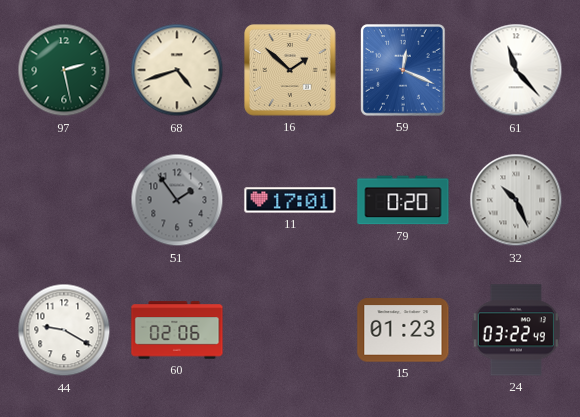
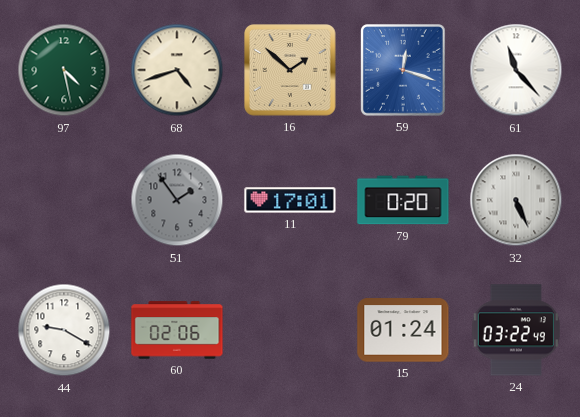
97: 2:28 -> 4:28 (64, 70)
59: 12:19 -> 12:18 (403, 70)
32: 10:26 -> 5:26 (516, 200)
15: 01:23 -> 01:24 (403, 330)
